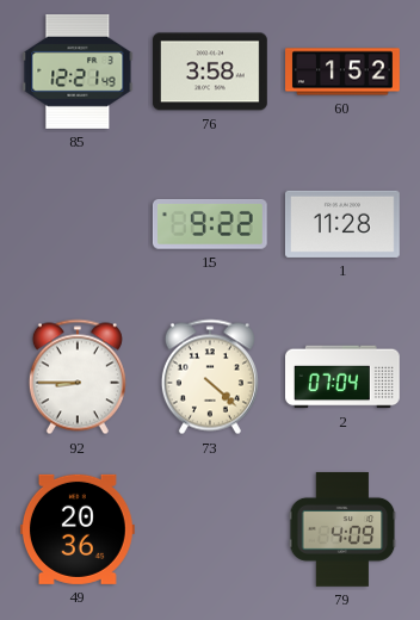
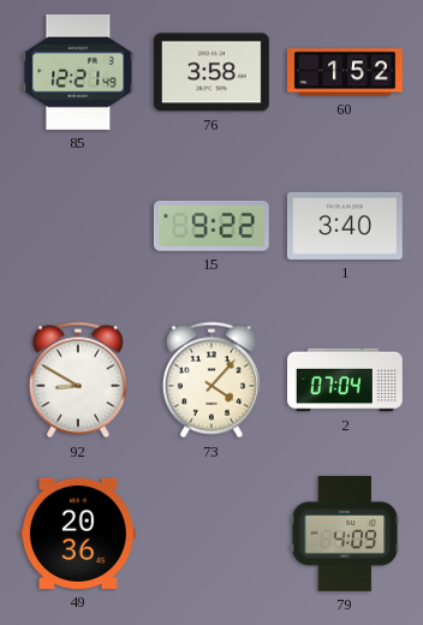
1: 11:28 -> 3:40 (345, 226)
92: 8:45 -> 8:50 (78, 380)
73: 4:22 -> 4:07 (211, 380)
